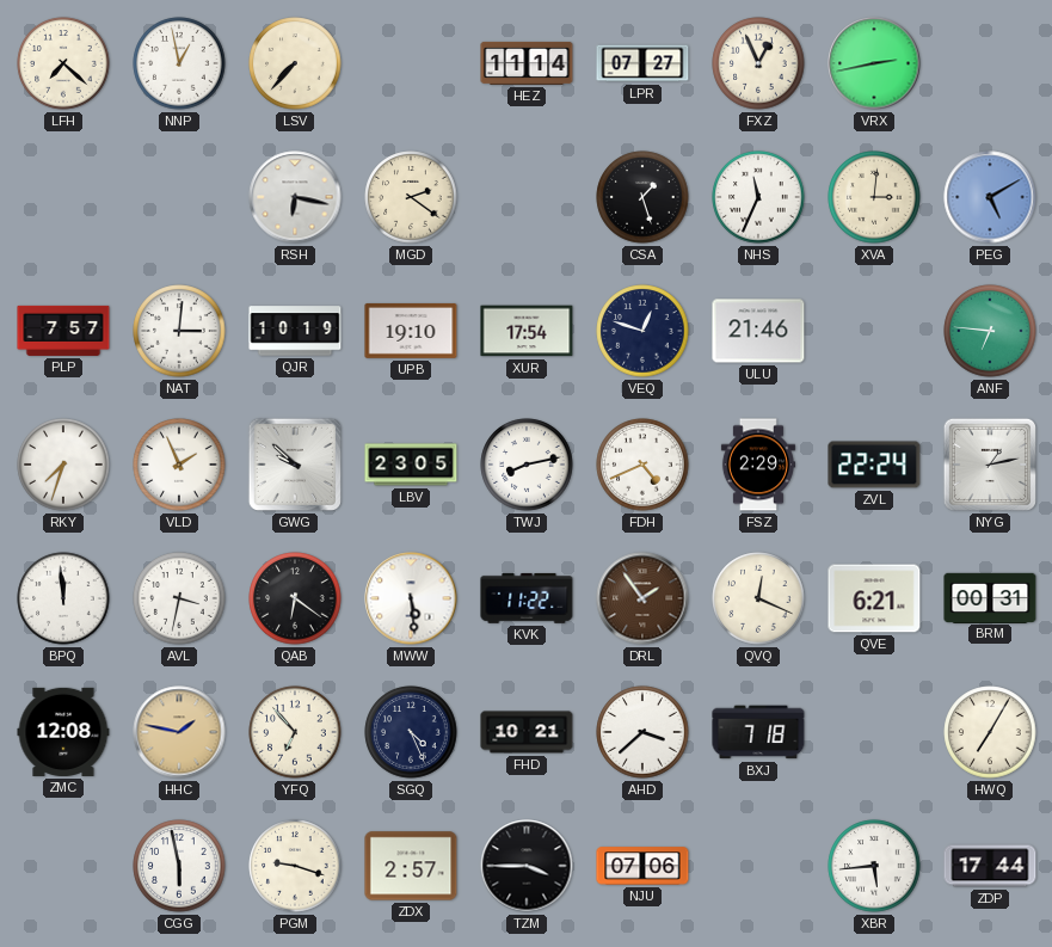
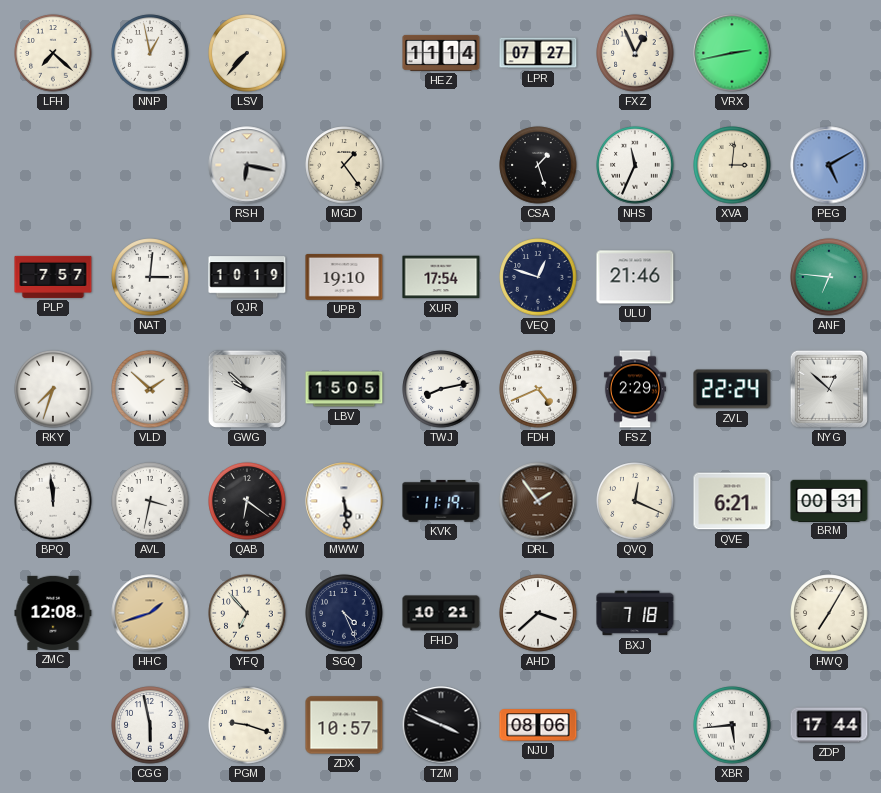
MGD: 2:21 -> 1:24 (344, 165)
VLD: 1:56 -> 1:52 (150, 389)
LBV: 23:05 -> 15:05 (344, 389)
NYG: 1:13 -> 12:52 (829, 389)
KVK: 11:22 -> 11:19 (441, 501)
HHC: 1:47 -> 1:42 (150, 613)
ZDX: 2:57 -> 10:57 (344, 725)
TZM: 3:45 -> 3:49 (441, 725)
NJU: 07:06 -> 08:06 (538, 725)
